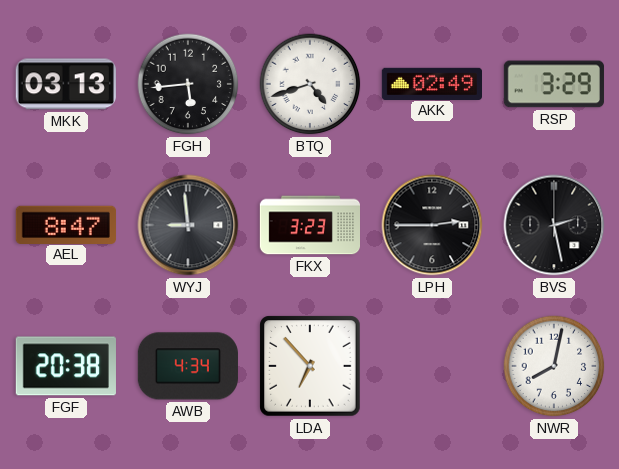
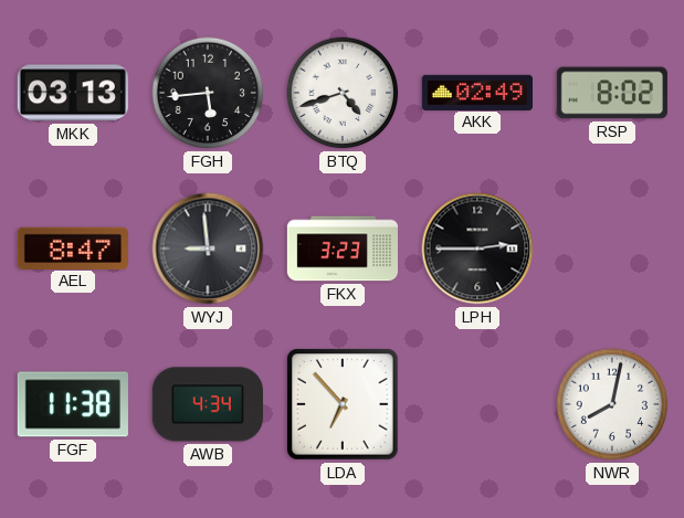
RSP: 3:29 -> 8:02 (612, 93)
BVS: 2:28 -> none (554, 225)
FGF: 20:38 -> 11:38 (73, 404)
